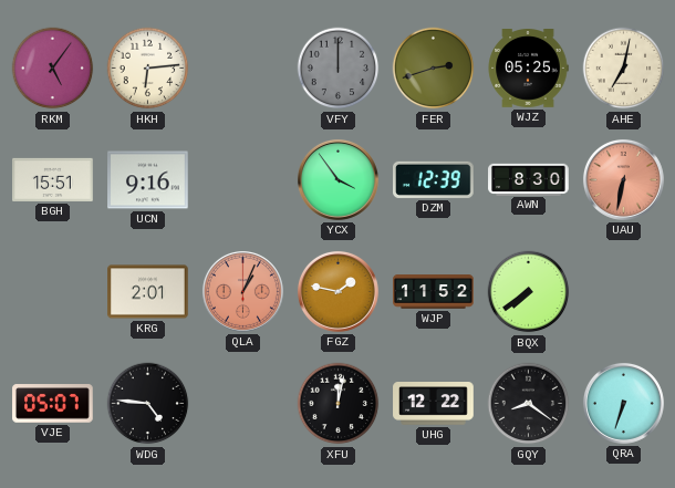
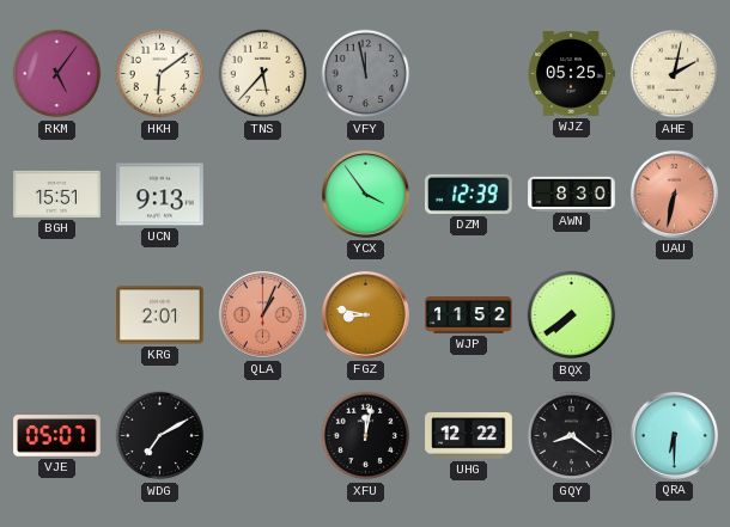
HKH: 6:14 -> 6:09 (160, 74)
TNS: none -> 5:37 (263, 74)
VFY: 12:00 -> 11:58 (366, 74)
FER: 2:42 -> none (434, 69)
AHE: 7:02 -> 2:02 (675, 74)
UCN: 9:16 -> 9:13 (160, 195)
FGZ: 1:47 -> 8:47 (365, 314)
WDG: 4:46 -> 7:10 (160, 436)
QRA: 6:33 -> 6:30 (674, 435)
